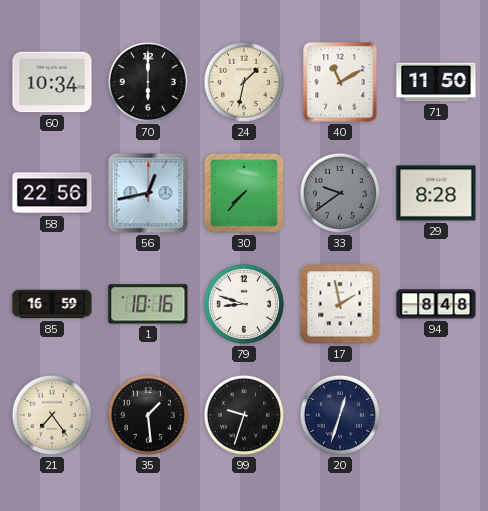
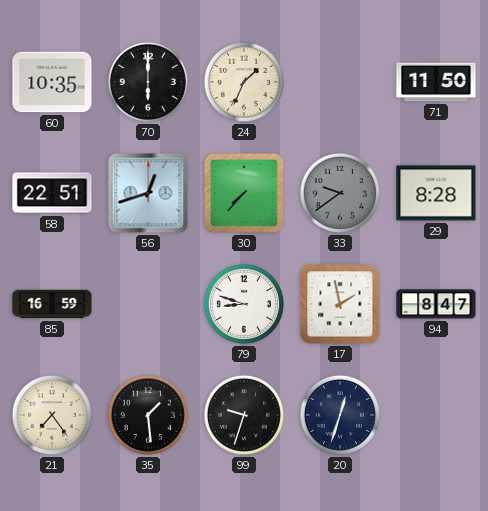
60: 10:34 -> 10:35 (52, 82)
24: 1:32 -> 1:34 (244, 82)
40: 11:10 -> none (340, 82)
58: 22:56 -> 22:51 (52, 193)
56: 12:43 -> 12:42 (148, 193)
1: 10:16 -> none (148, 304)
94: 8:48 -> 8:47 (436, 304)
